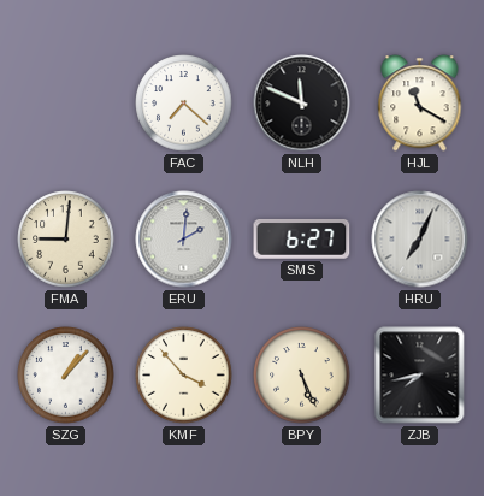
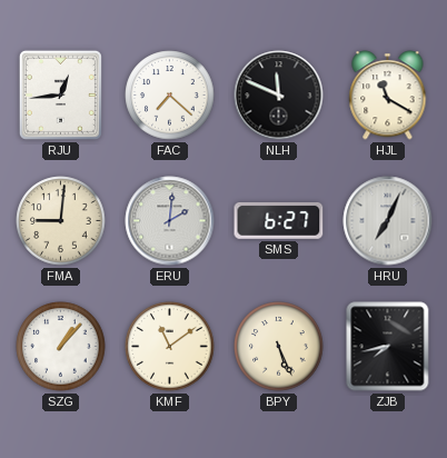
RJU: none -> 12:44 (60, 94)
KMF: 3:53 -> 11:09 (170, 347)
